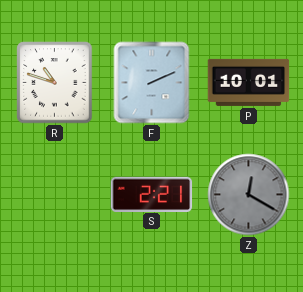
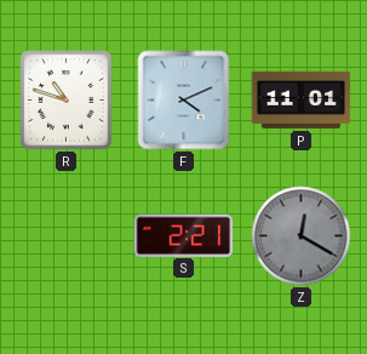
F: 2:11 -> 4:11 (184, 101)
P: 10:01 -> 11:01 (302, 99)
